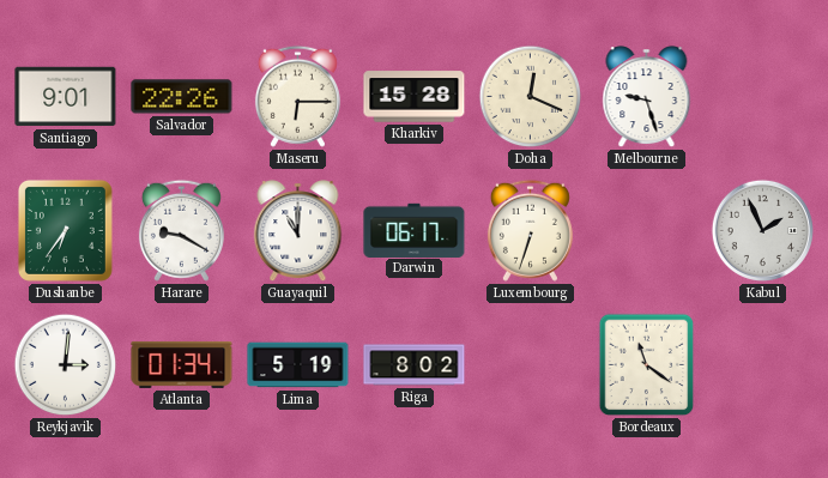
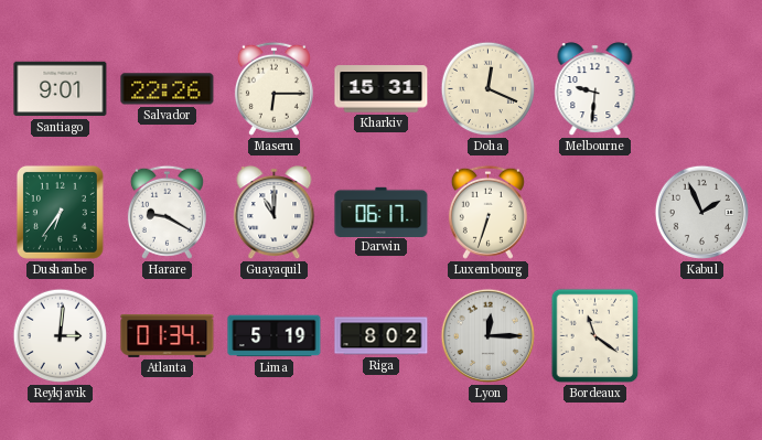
Kharkiv: 15:28 -> 15:31 (382, 89)
Melbourne: 9:27 -> 9:31 (595, 89)
Lyon: none -> 12:15 (487, 335)
